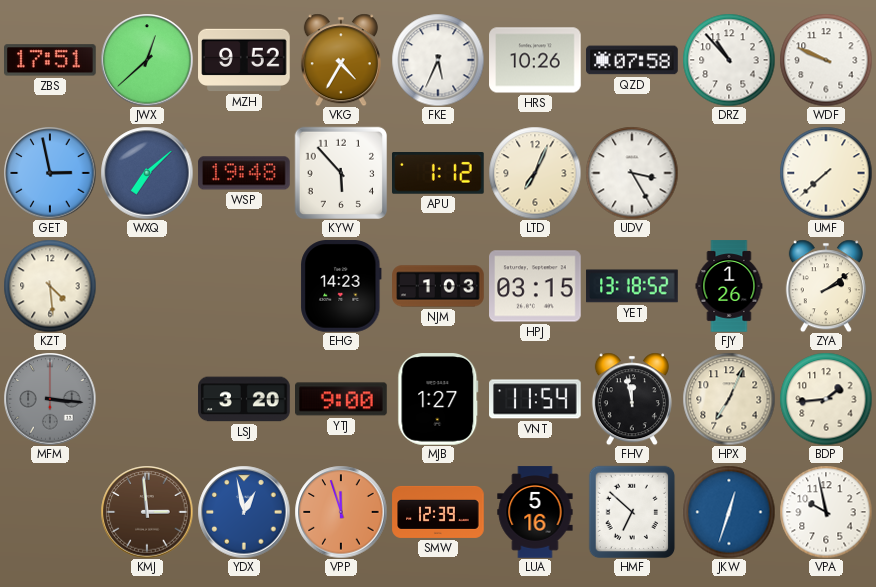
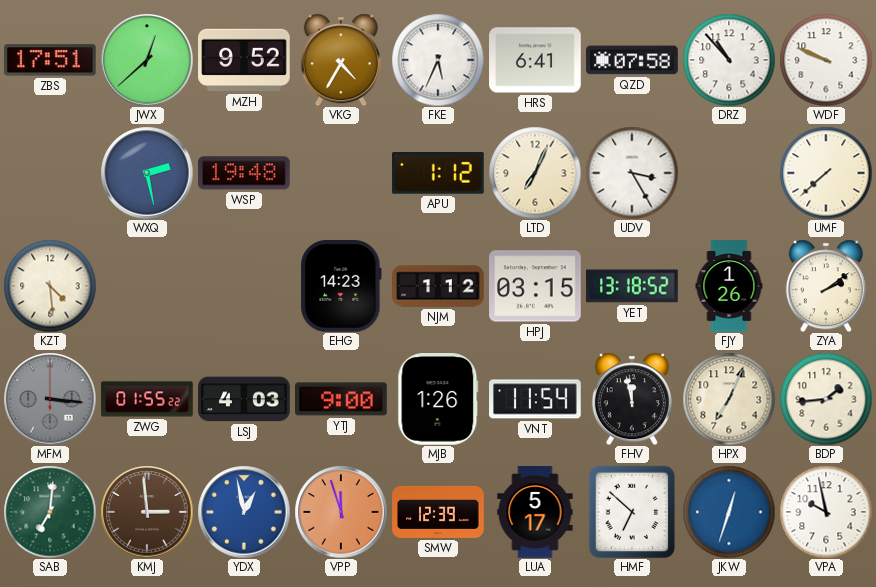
HRS: 10:26 -> 6:41 (535, 60)
GET: 2:58 -> none (50, 173)
WXQ: 7:08 -> 2:28 (147, 173)
KYW: 5:53 -> none (340, 172)
NJM: 1:03 -> 1:12 (438, 286)
ZWG: none -> 01:55 (147, 399)
LSJ: 3:20 -> 4:03 (244, 399)
MJB: 1:27 -> 1:26 (438, 399)
SAB: none -> 7:01 (50, 512)
LUA: 5:16 -> 5:17 (535, 512)
